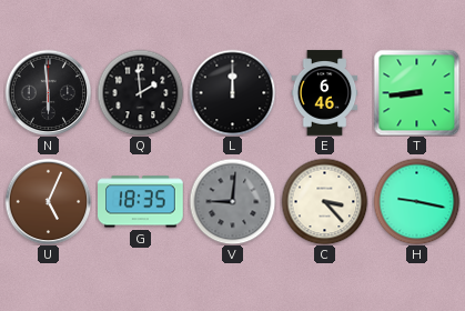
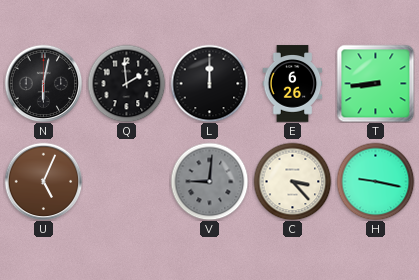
N: 5:59 -> 6:02 (43, 83)
E: 6:46 -> 6:26 (293, 84)
G: 18:35 -> none (141, 202)
